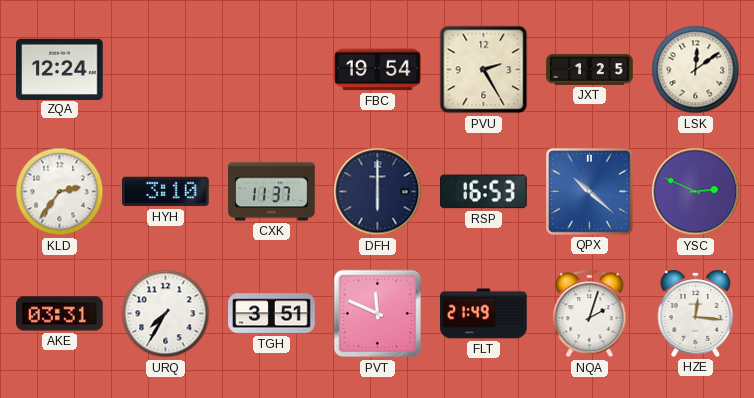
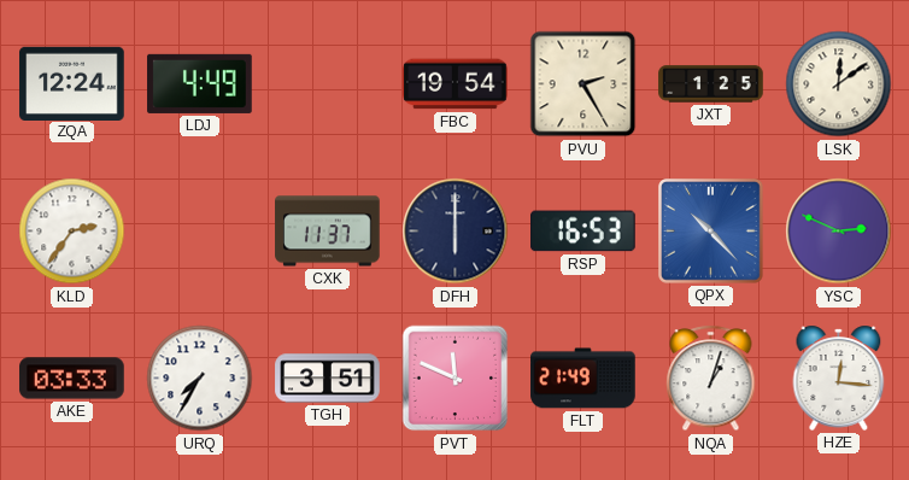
LDJ: none -> 4:49 (200, 83)
HYH: 3:10 -> none (166, 192)
QPX: 10:22 -> 10:23 (711, 232)
AKE: 03:31 -> 03:33 (72, 379)
NQA: 2:03 -> 1:03 (711, 379)
